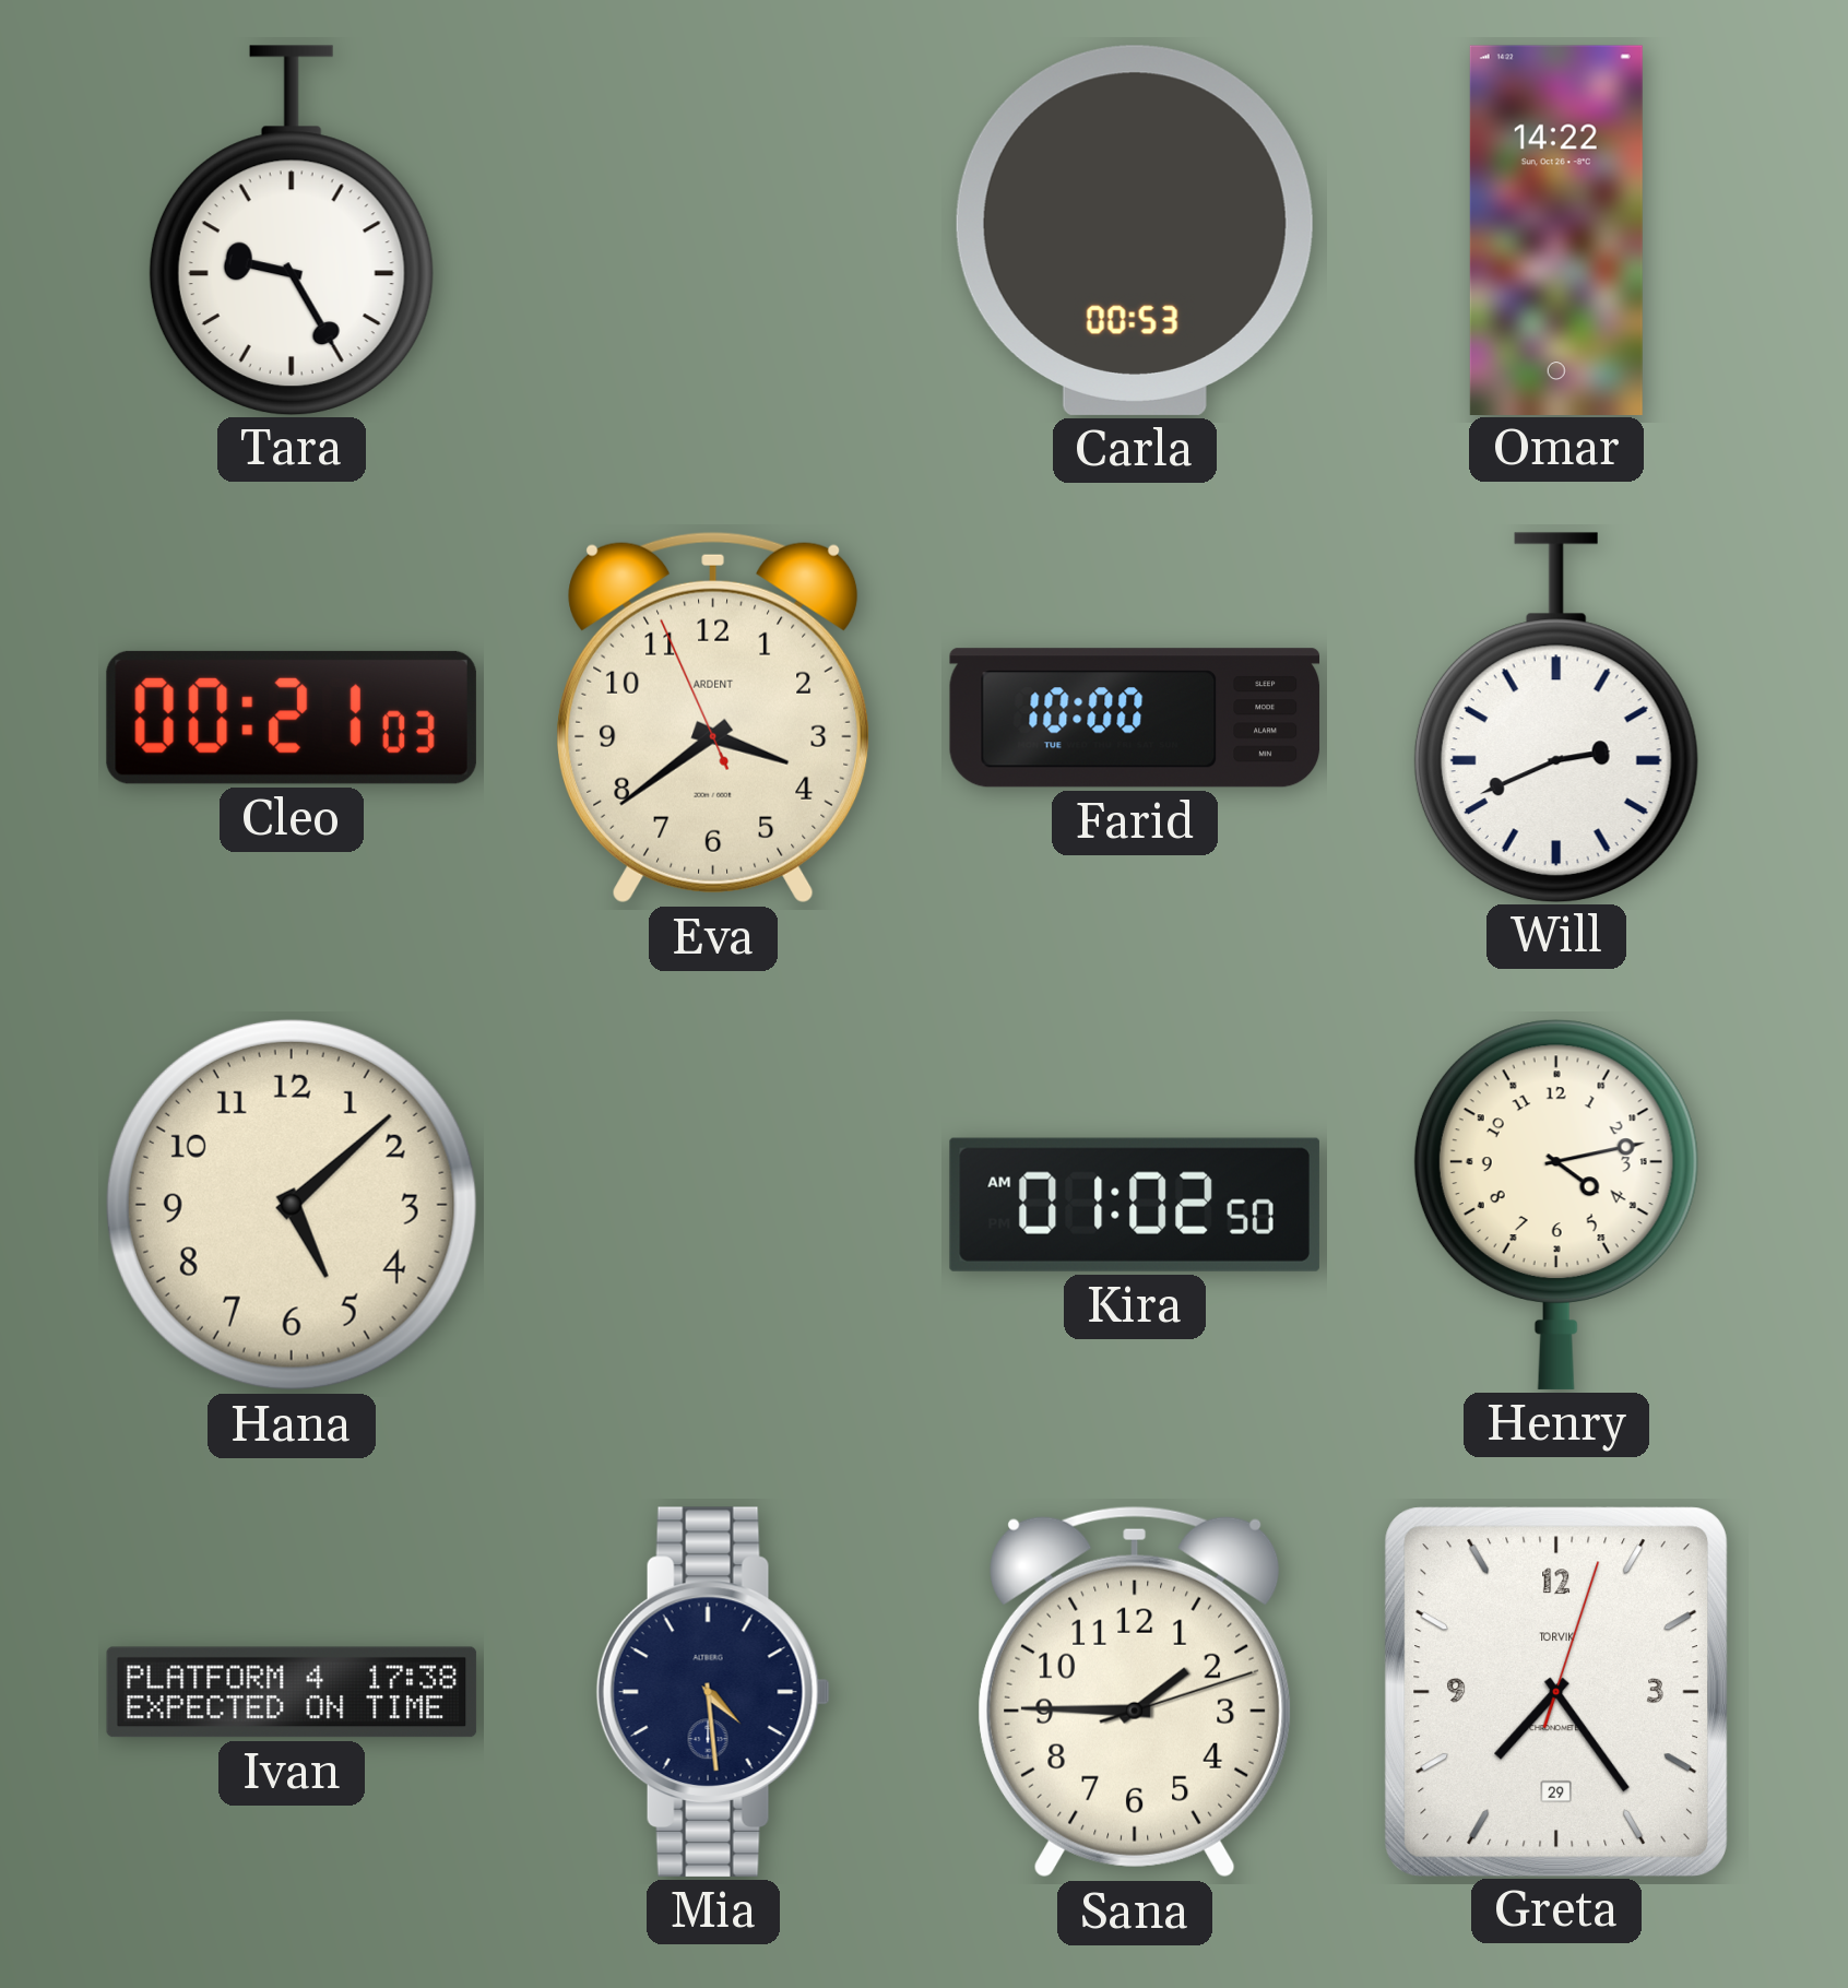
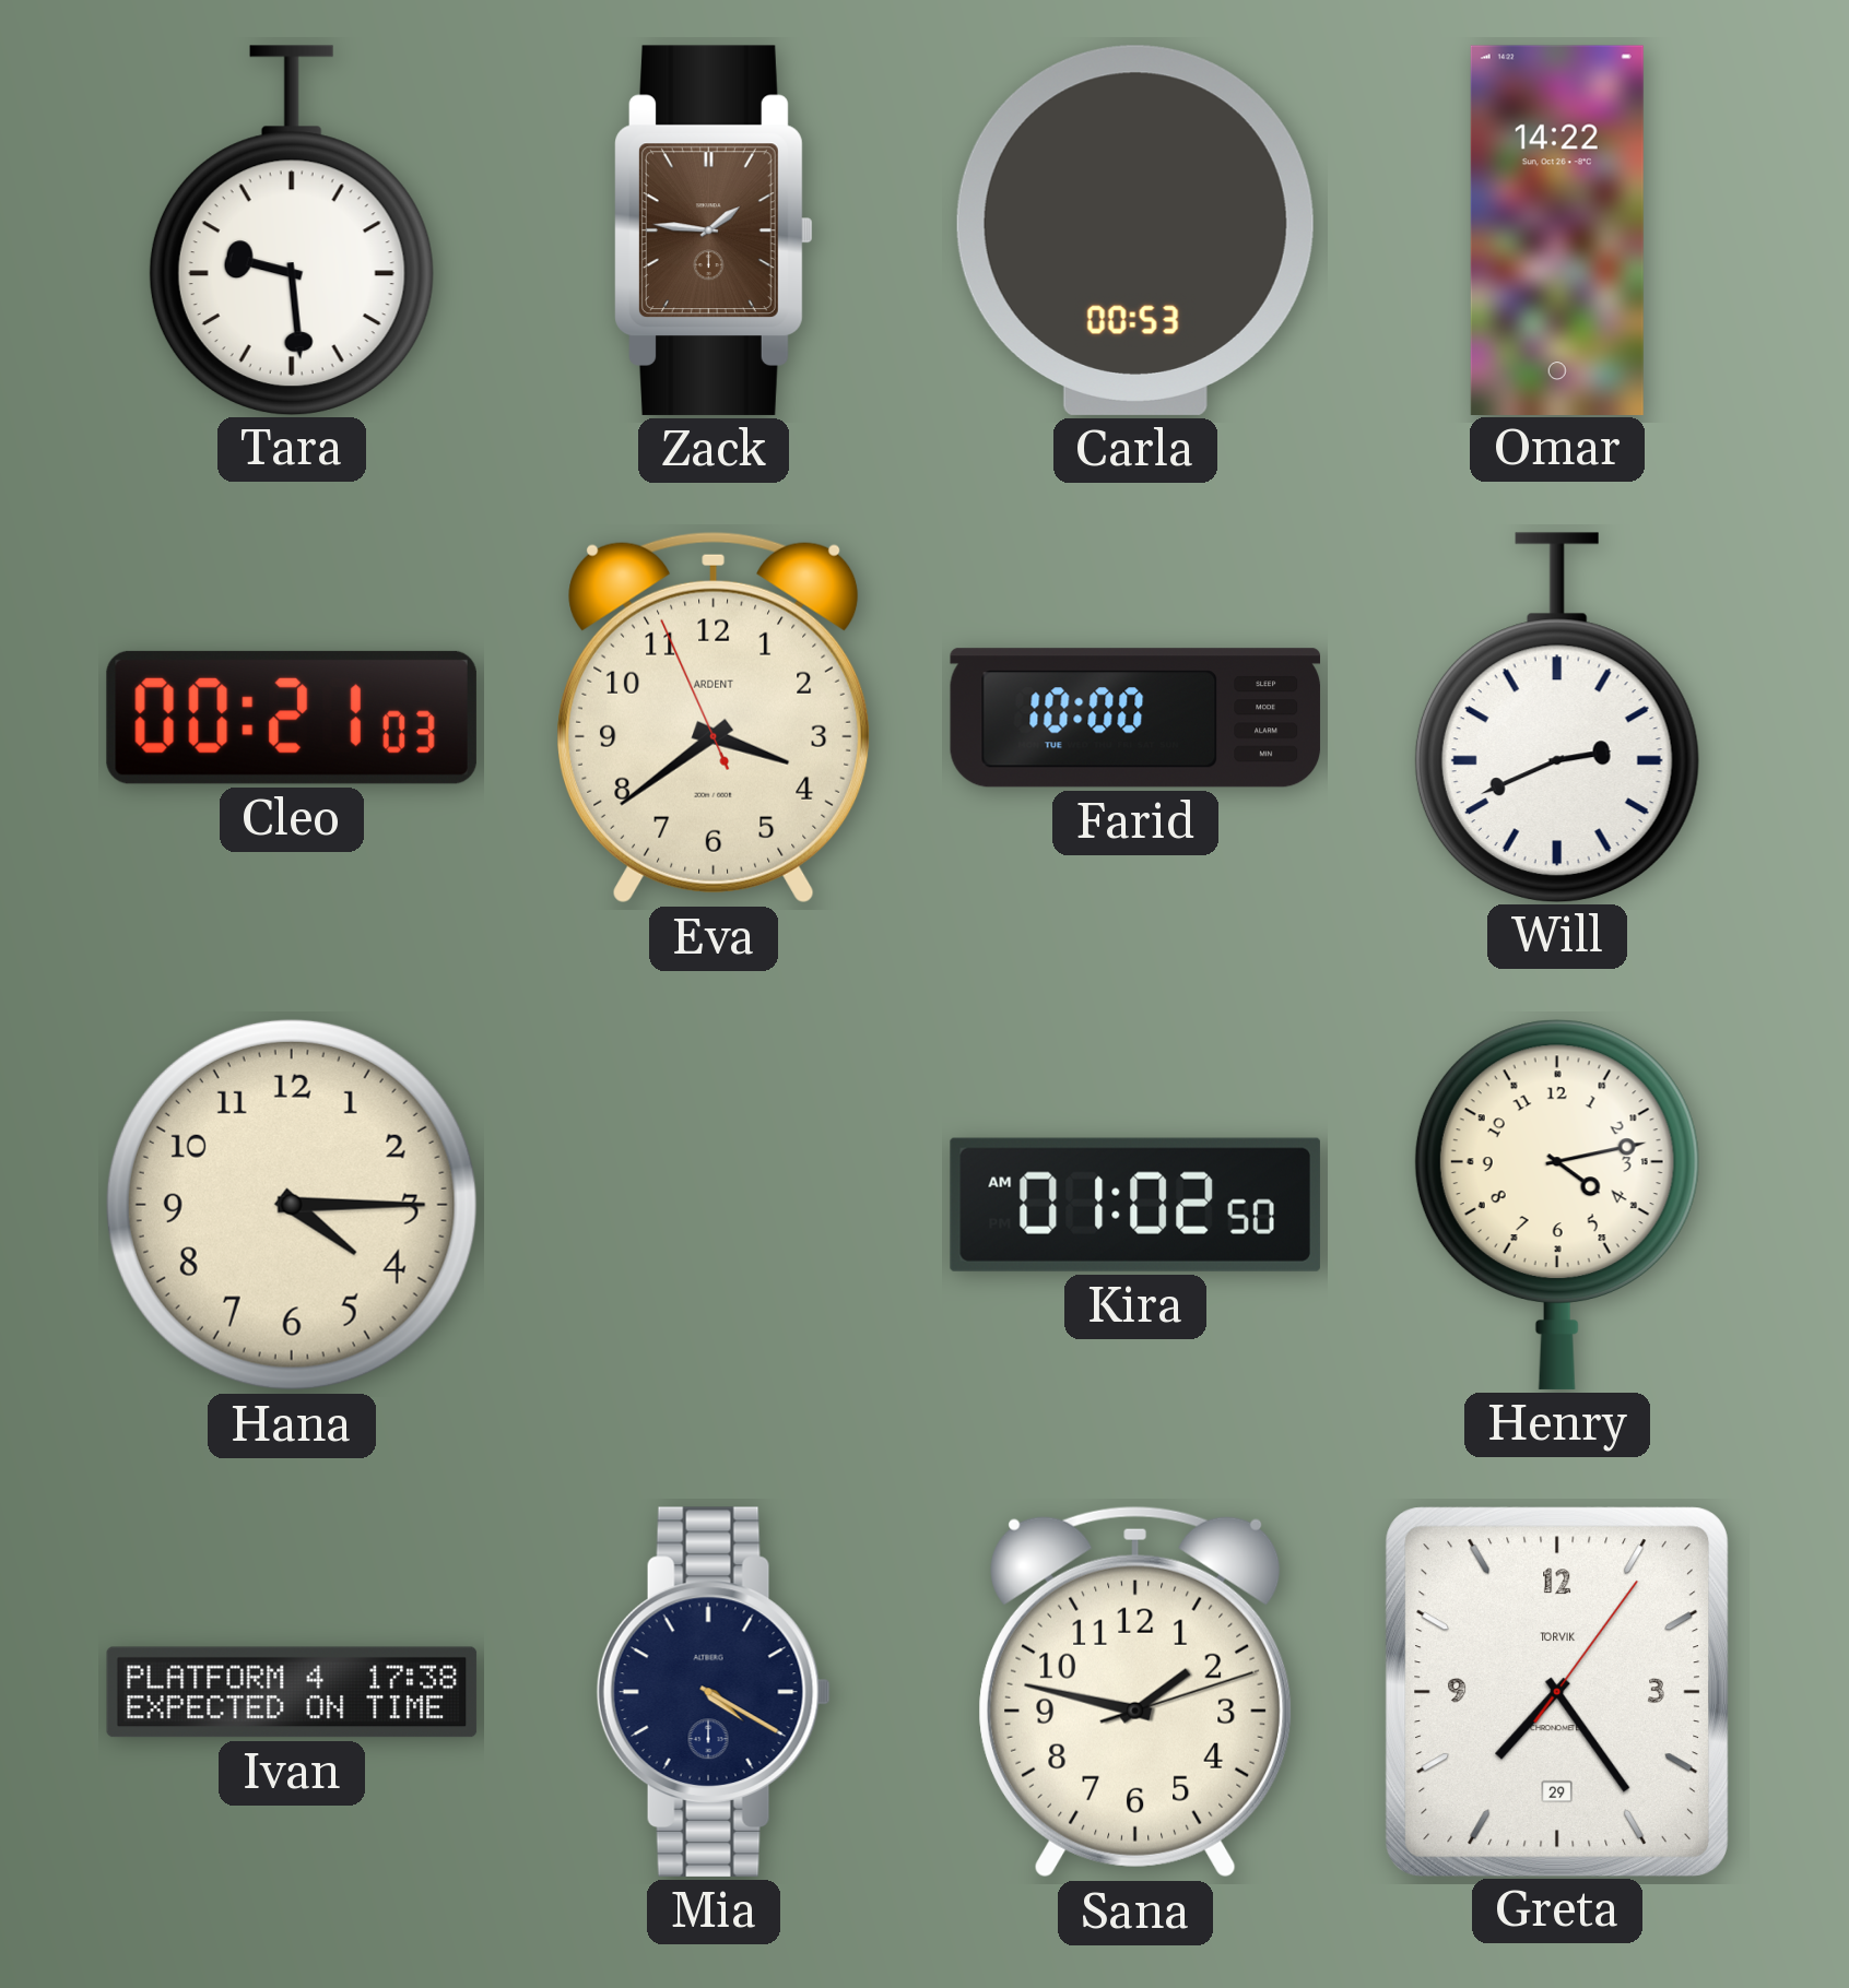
Tara: 9:25 -> 9:29 (292, 229)
Zack: none -> 1:46 (715, 230)
Hana: 5:08 -> 4:15 (292, 1205)
Mia: 4:29 -> 4:20 (714, 1692)
Sana: 1:45 -> 1:47 (1135, 1692)
Greta: 7:24:03 -> 7:24:06 (1556, 1691)
